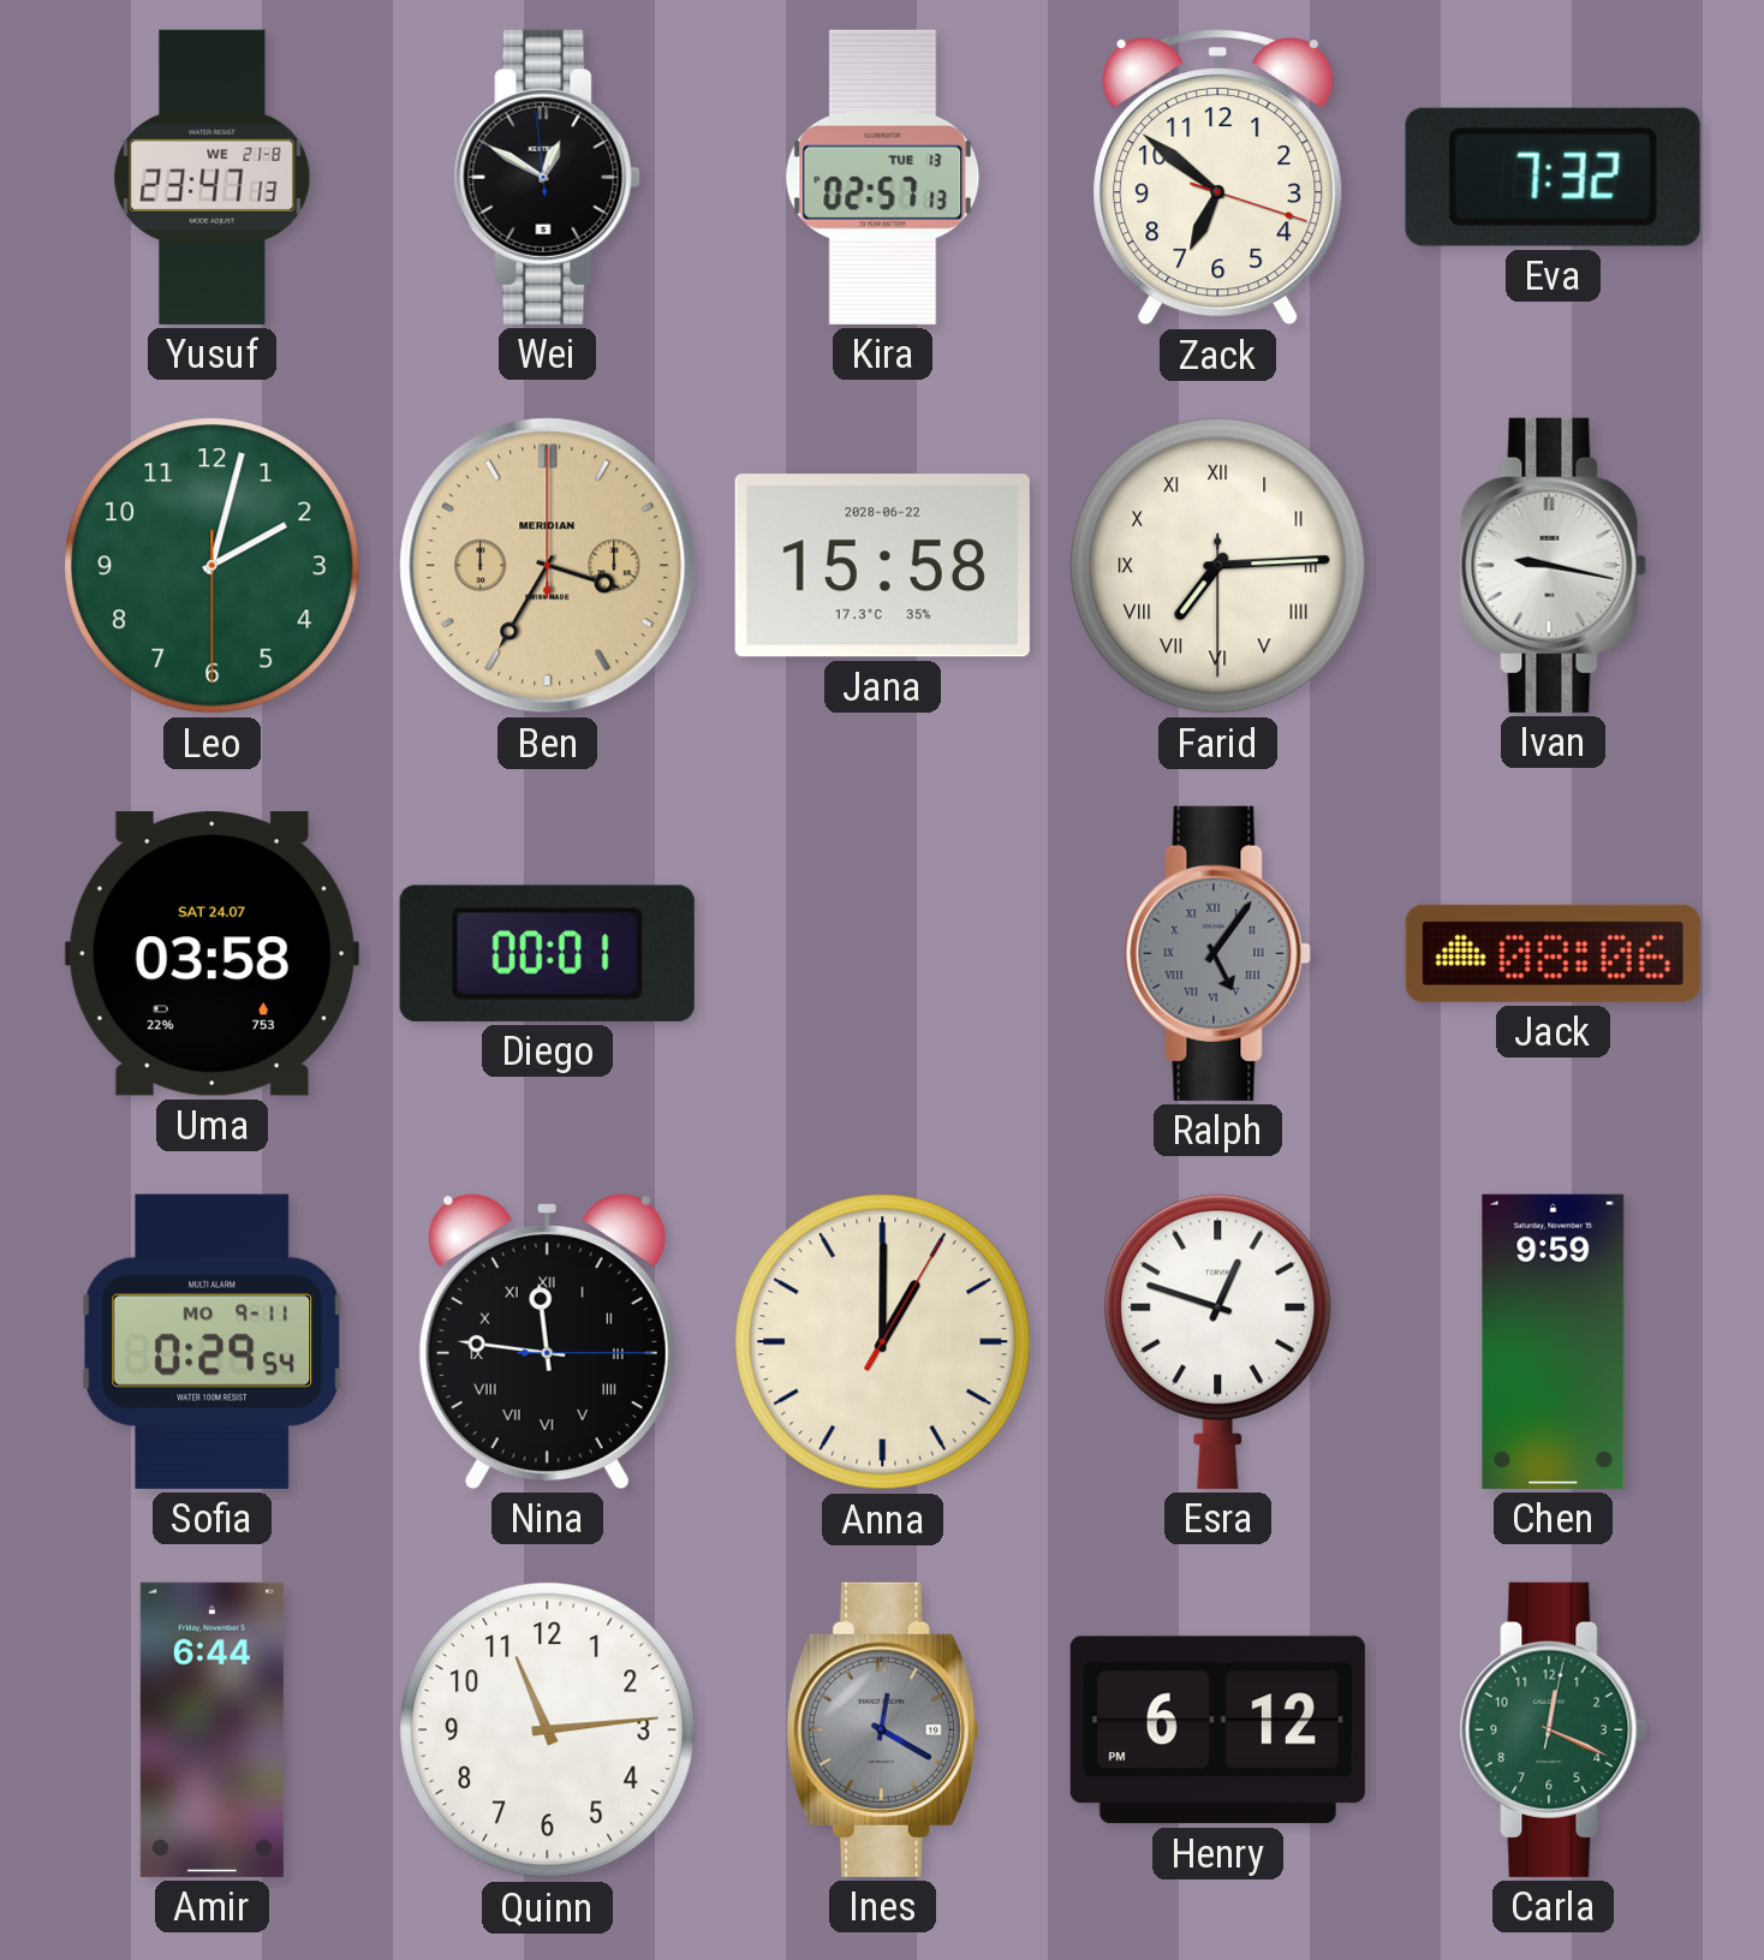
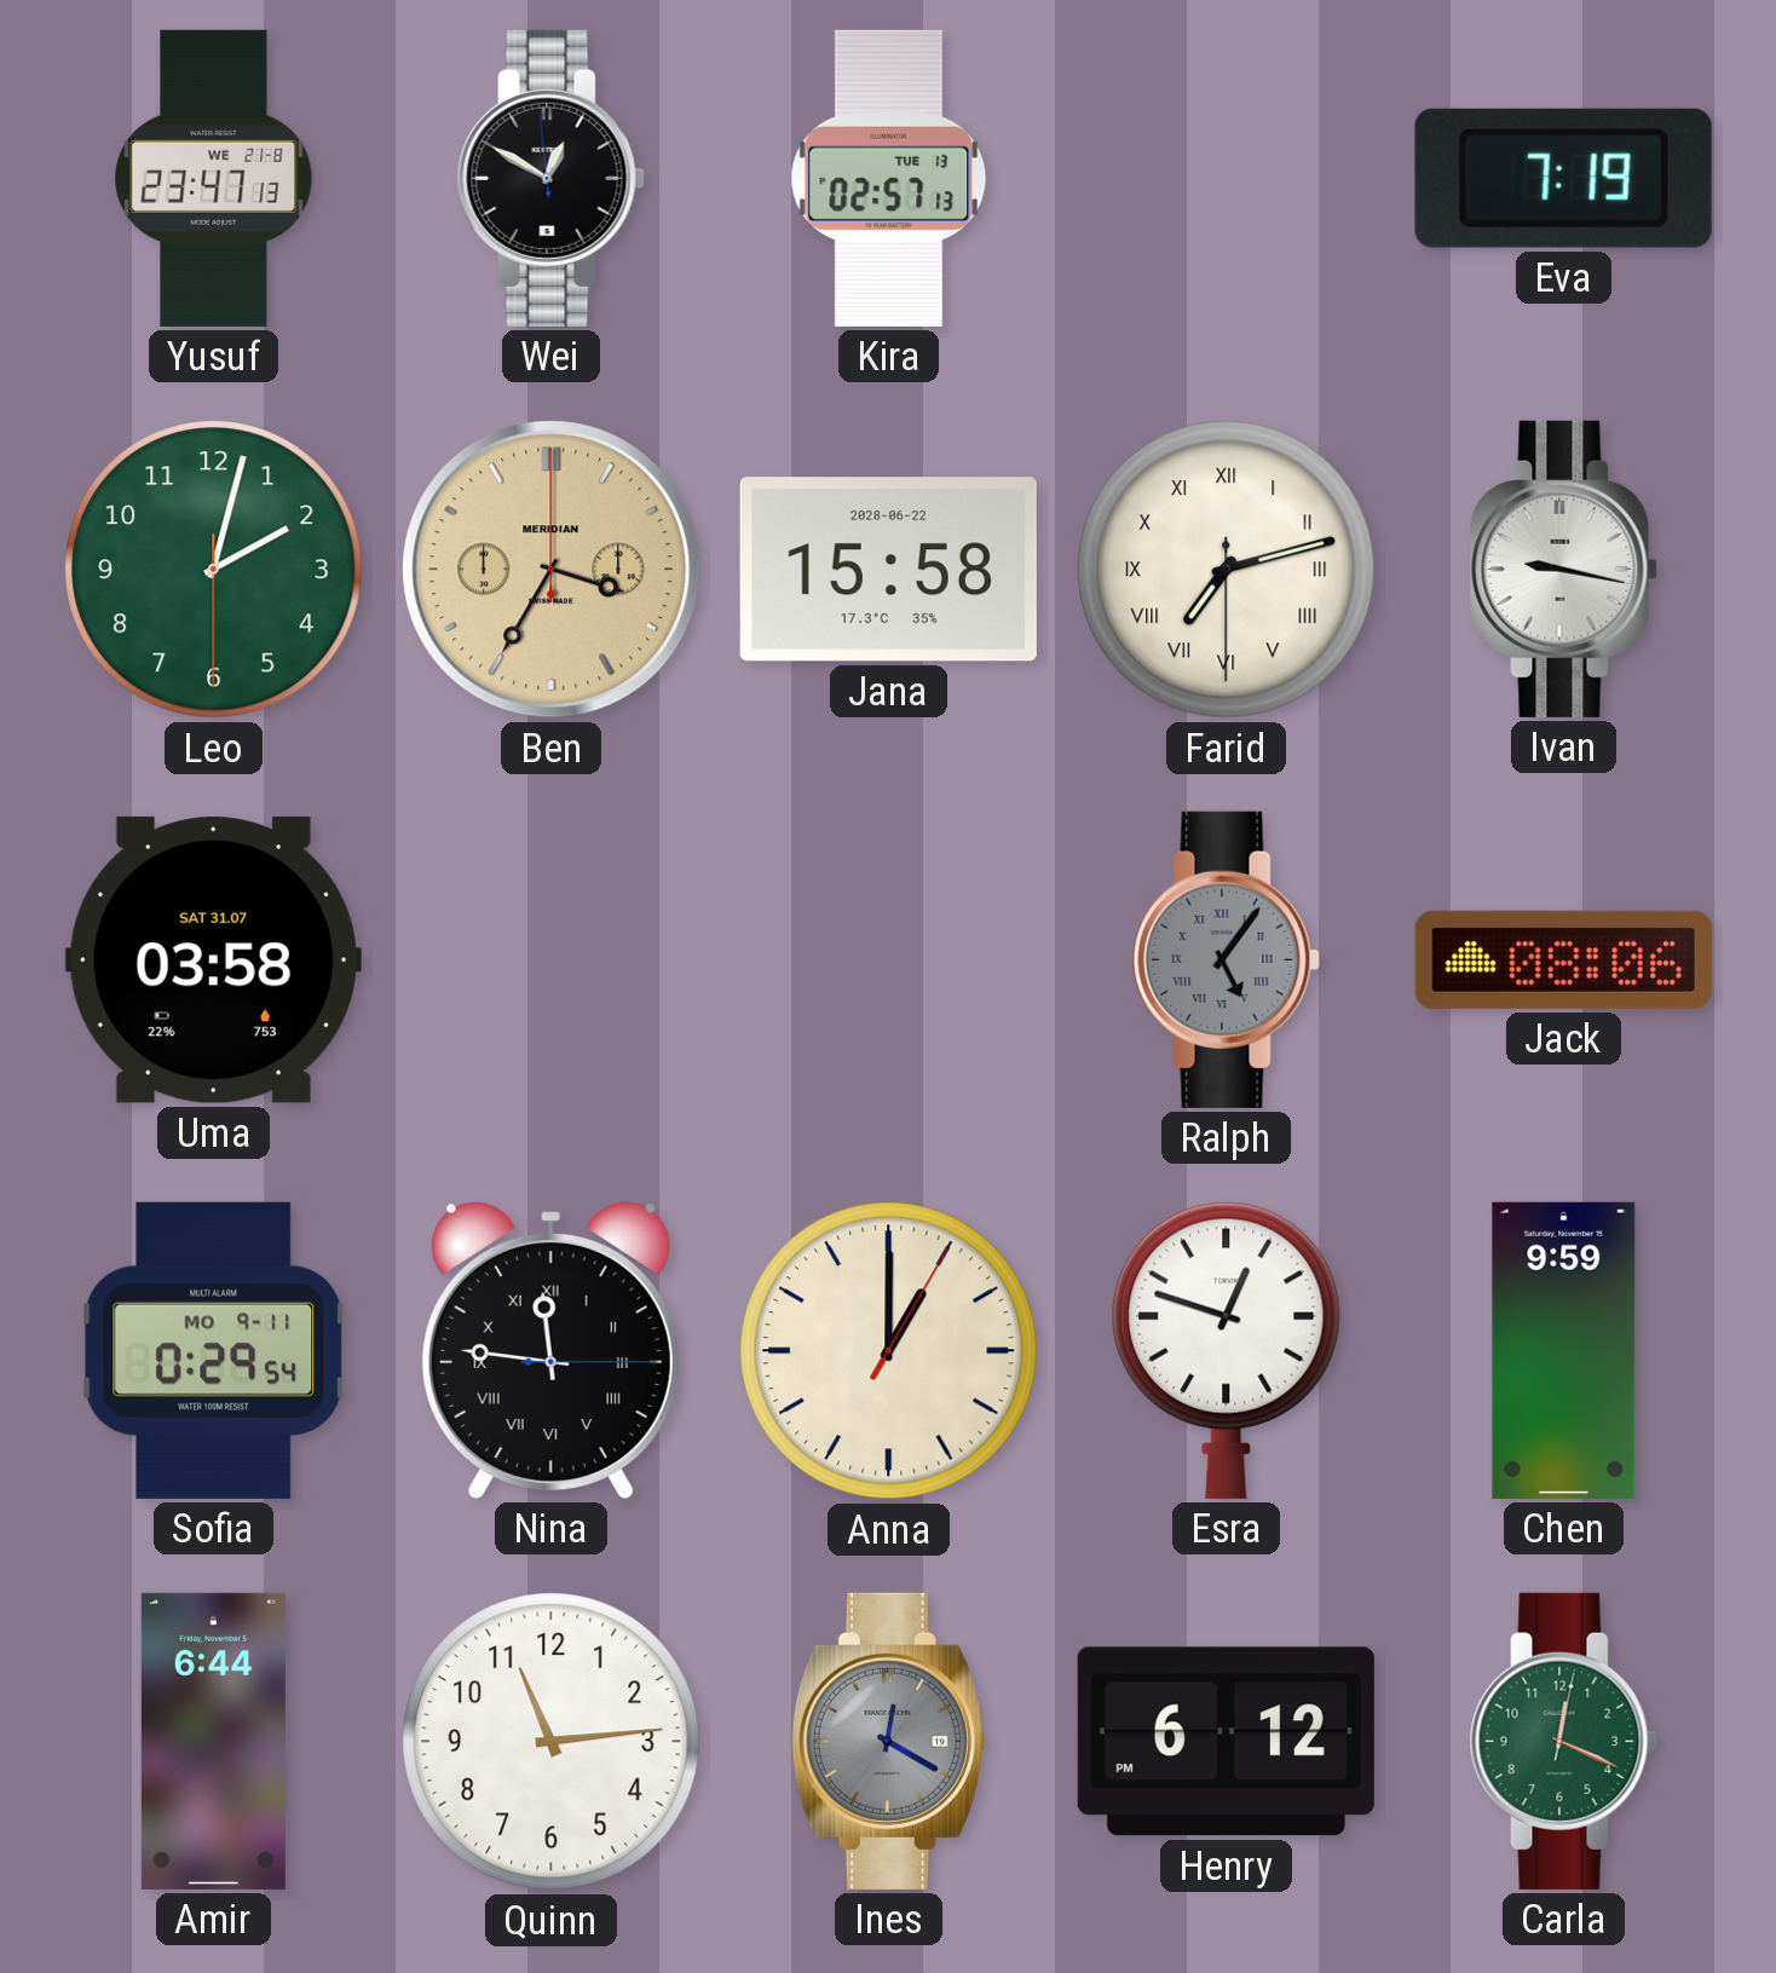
Zack: 6:51 -> none (1218, 178)
Eva: 7:32 -> 7:19 (1563, 178)
Farid: 7:14 -> 7:12 (1227, 570)
Uma date: SAT 24.07 -> SAT 31.07 (213, 960)
Diego: 00:01 -> none (547, 953)
